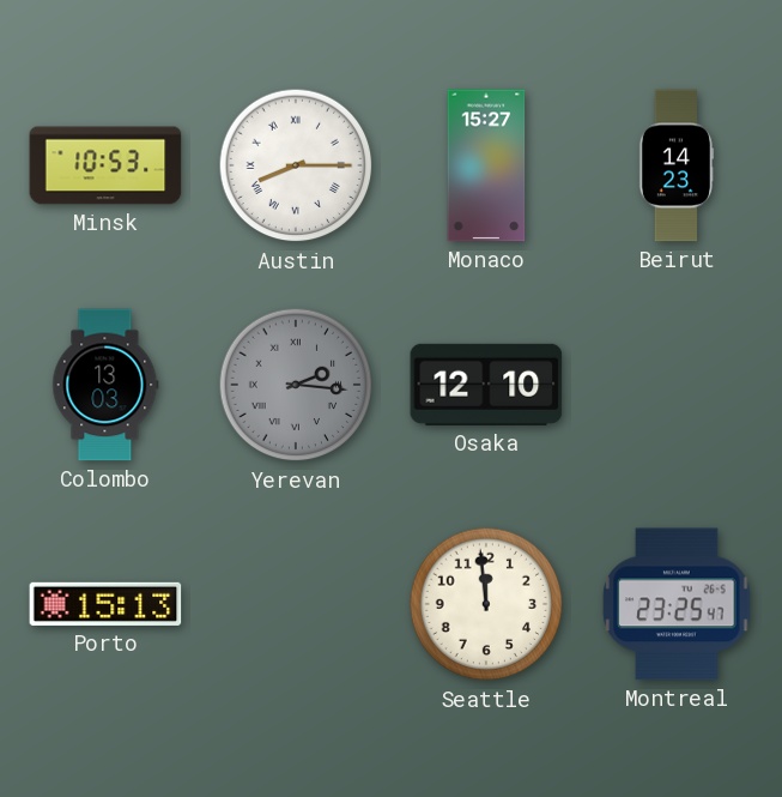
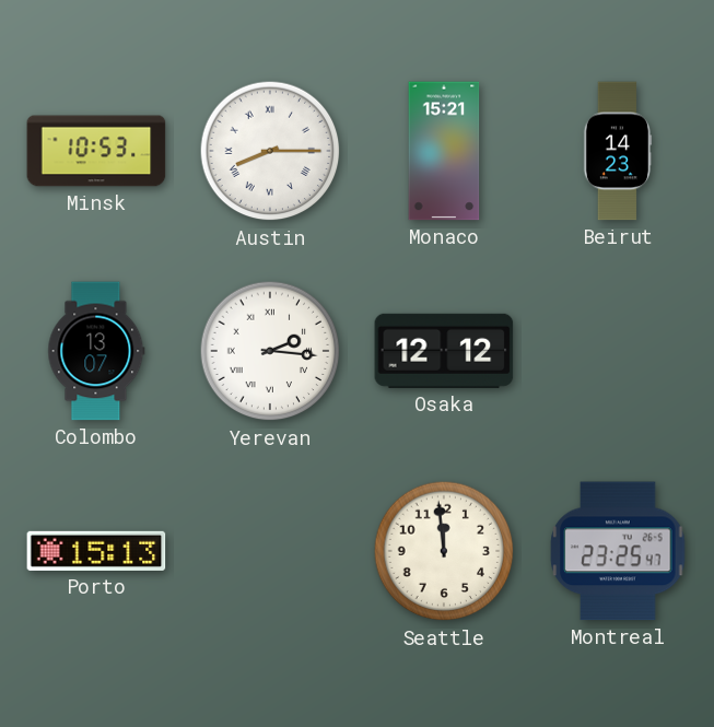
Monaco: 15:27 -> 15:21 (444, 151)
Colombo: 13:03 -> 13:07 (96, 351)
Yerevan dial: grey -> white (270, 351)
Osaka: 12:10 -> 12:12 (444, 351)
